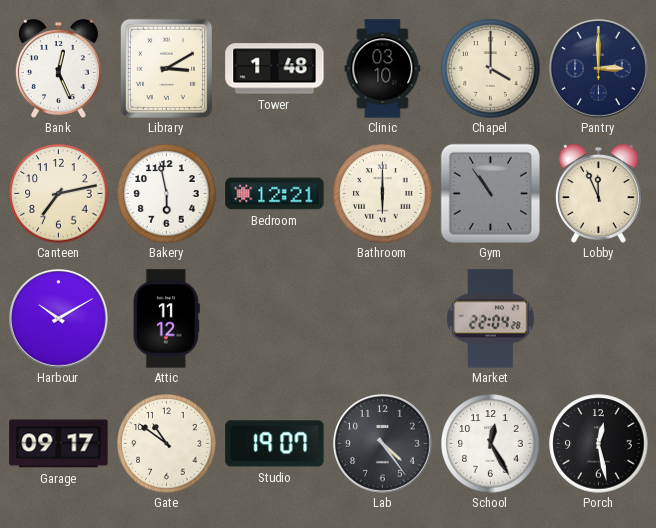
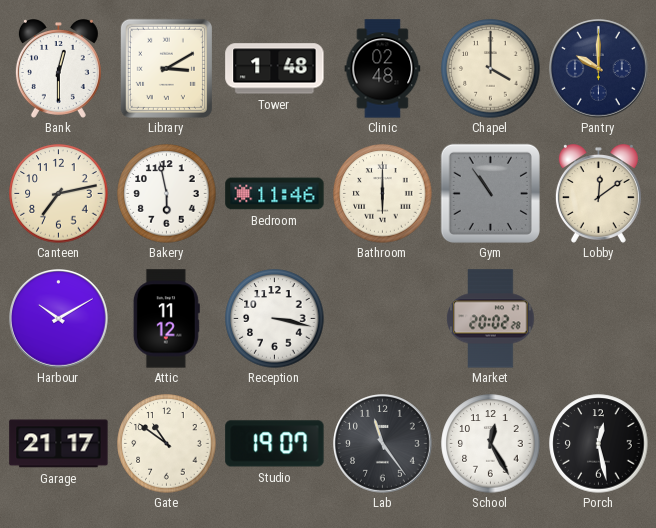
Bank: 12:26 -> 12:30 (58, 69)
Clinic: 03:10 -> 02:48 (383, 69)
Pantry: 3:00 -> 10:00 (599, 69)
Bedroom: 12:21 -> 11:46 (275, 194)
Lobby: 11:56 -> 12:09 (598, 194)
Reception: none -> 3:17 (275, 319)
Market: 22:04 -> 20:02 (491, 319)
Garage: 09:17 -> 21:17 (59, 444)
Lab: 4:24 -> 11:24 (383, 444)
